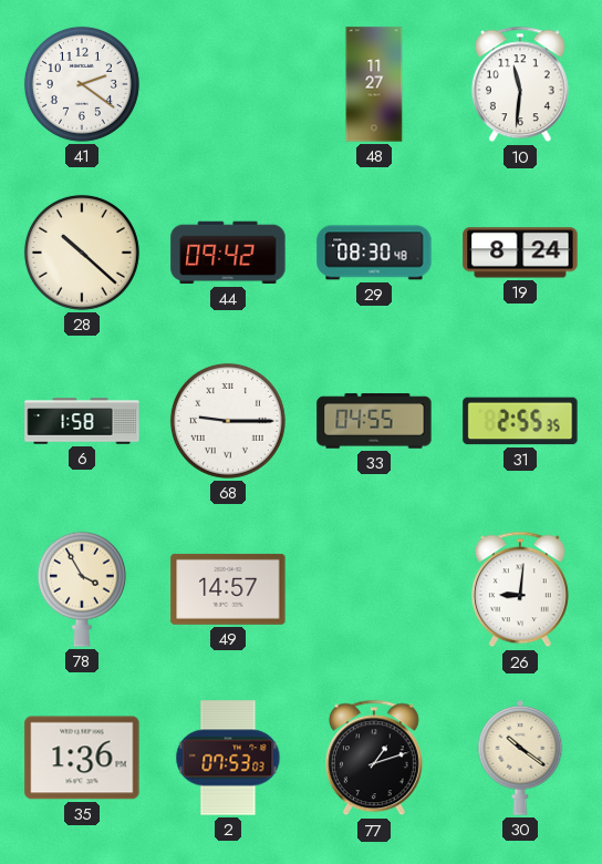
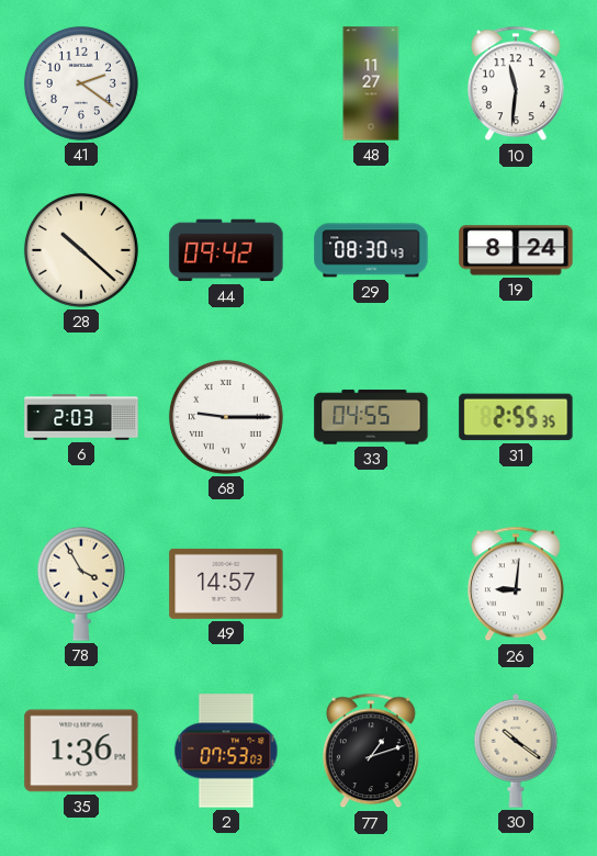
29: 08:30:48 -> 08:30:43 (371, 250)
6: 1:58 -> 2:03 (81, 417)
